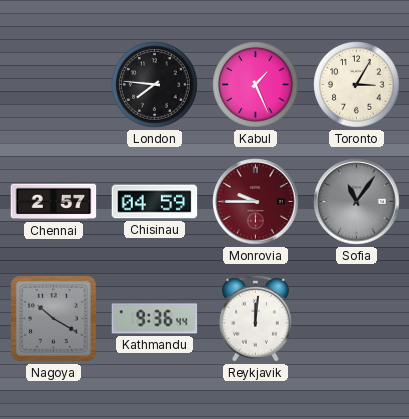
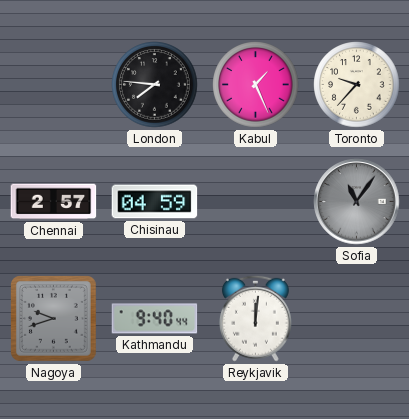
Toronto: 3:05 -> 9:37 (357, 85)
Monrovia: 9:45 -> none (256, 202)
Nagoya: 10:20 -> 9:42 (54, 319)
Kathmandu: 9:36 -> 9:40 (155, 319)
